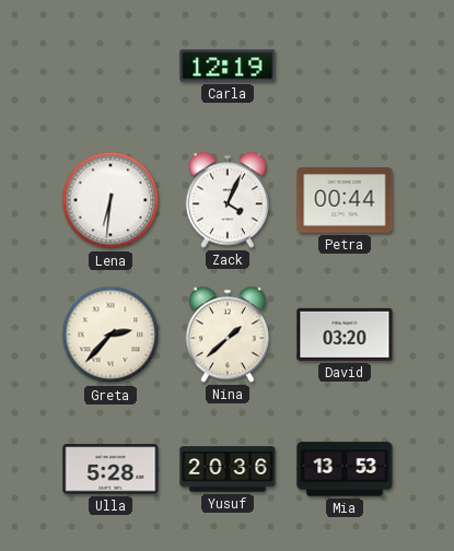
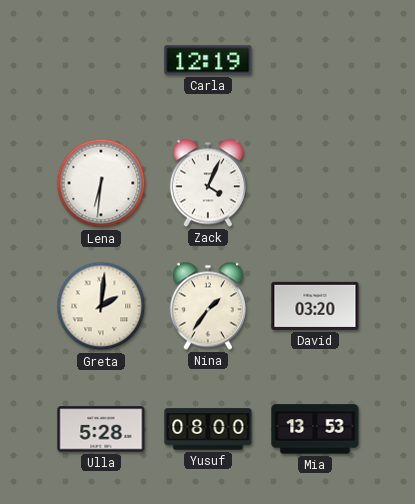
Petra: 00:44 -> none (345, 200)
Greta: 2:37 -> 2:01 (101, 306)
Nina: 1:38 -> 1:36 (208, 306)
Yusuf: 20:36 -> 08:00 (208, 429)
